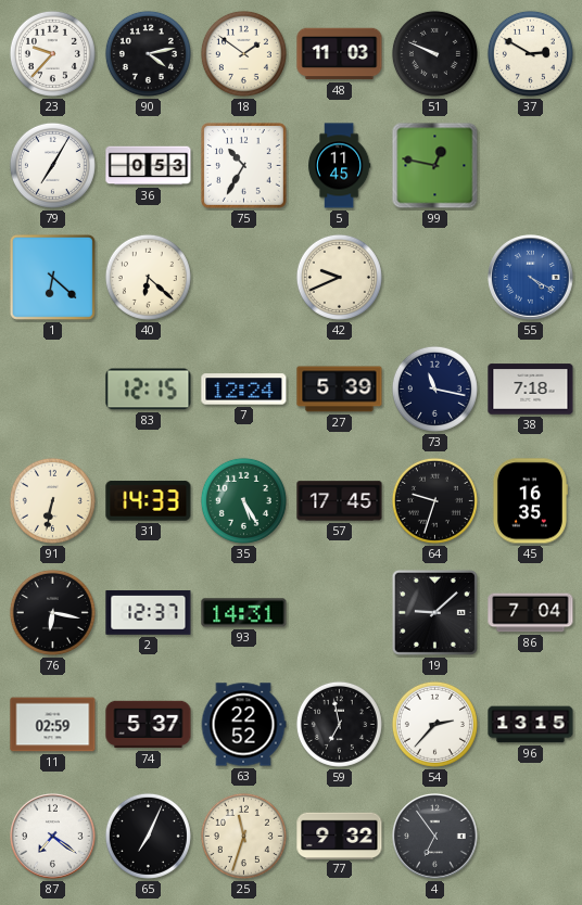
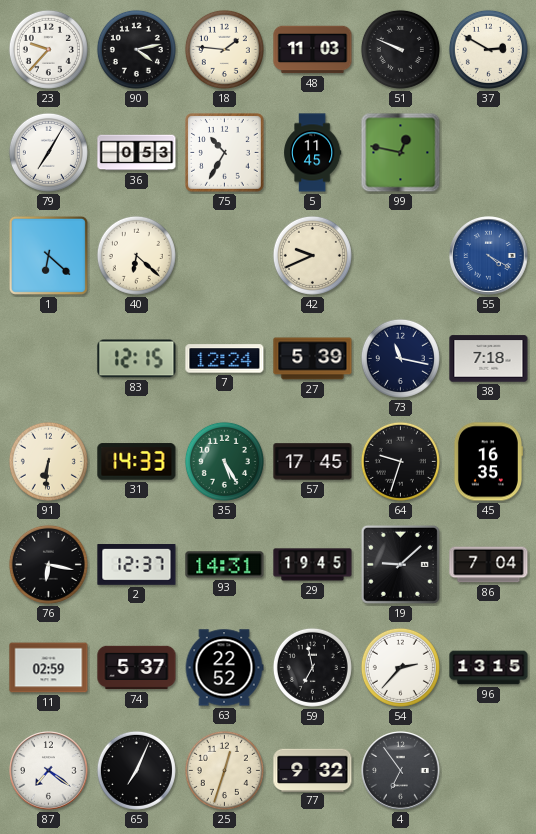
18: 1:51 -> 1:46 (224, 49)
91: 6:32 -> 6:31 (48, 461)
29: none -> 19:45 (313, 565)
25: 11:33 -> 12:33 (224, 770)
